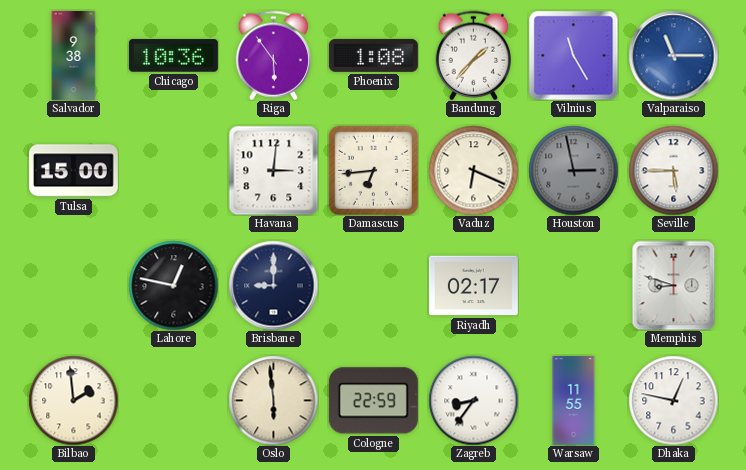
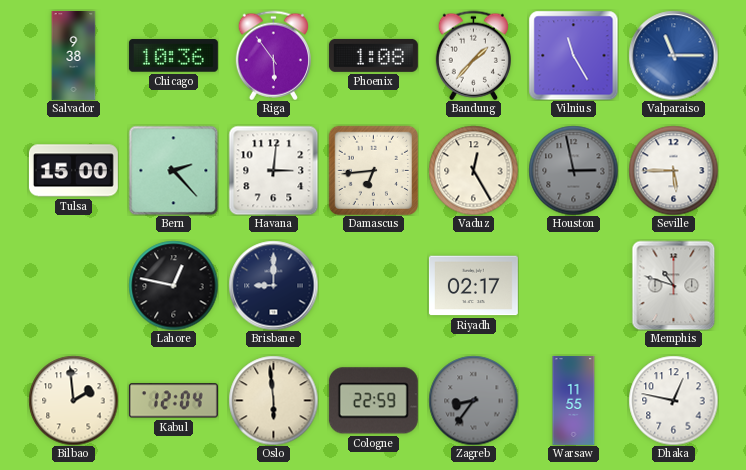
Bern: none -> 2:23 (173, 170)
Vaduz: 6:19 -> 12:25 (473, 170)
Memphis: 8:48 -> 10:48 (674, 285)
Kabul: none -> 12:04 (173, 401)
Zagreb dial: white -> grey (473, 400)
